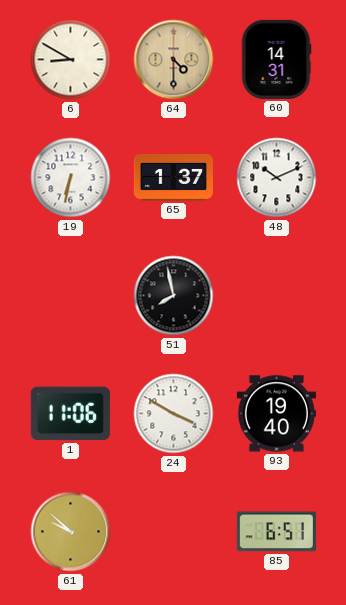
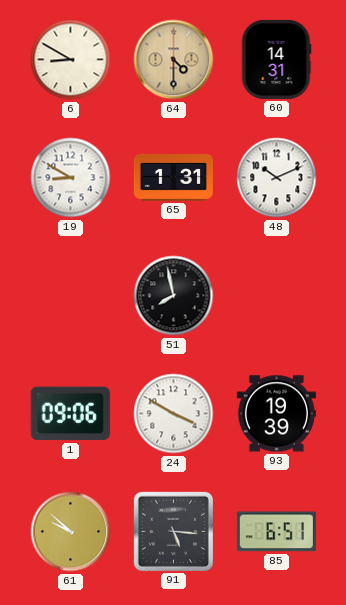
19: 6:32 -> 8:50 (71, 178)
65: 1:37 -> 1:31 (173, 177)
1: 11:06 -> 09:06 (70, 414)
93: 19:40 -> 19:39 (276, 414)
91: none -> 5:16 (173, 531)
